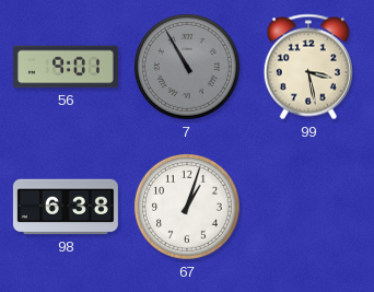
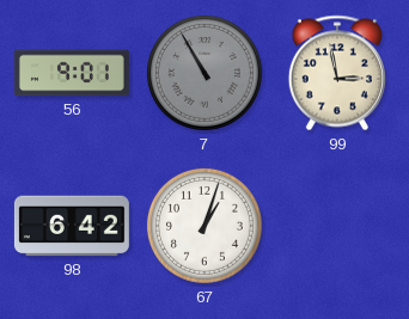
99: 3:28 -> 2:58 (337, 73)
98: 6:38 -> 6:42 (72, 226)
